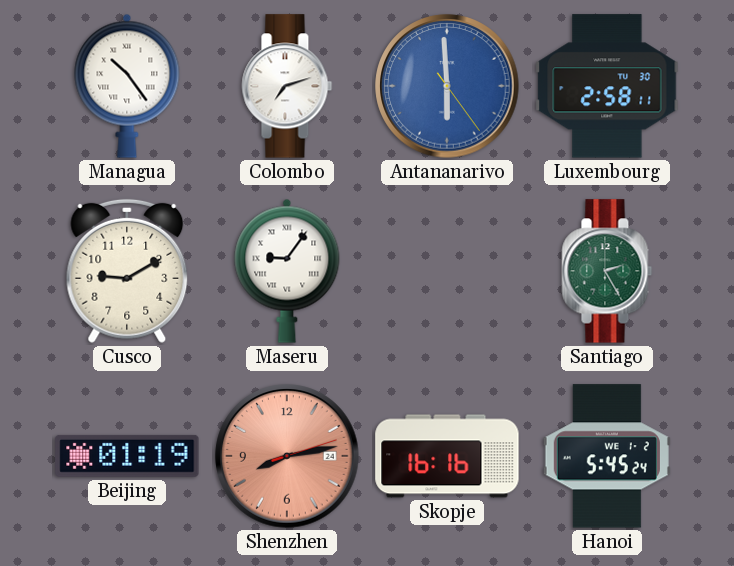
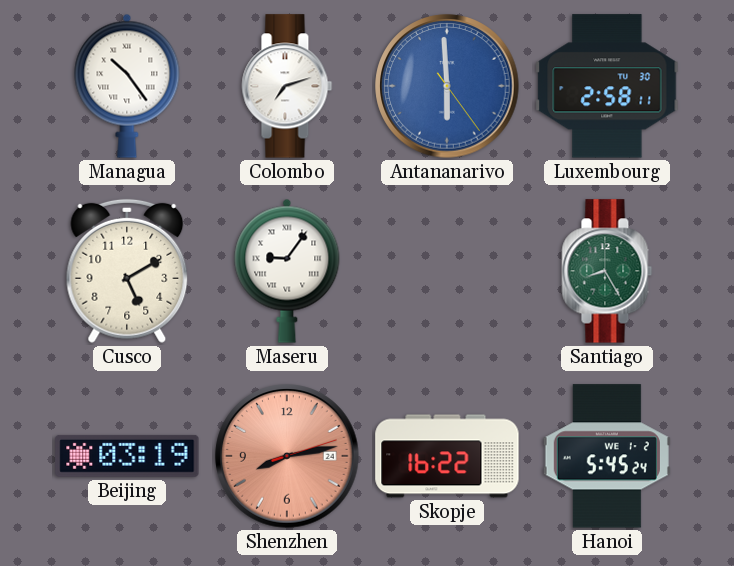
Cusco: 9:10 -> 5:10 (127, 271)
Santiago: 2:25 -> 8:25 (607, 271)
Beijing: 01:19 -> 03:19 (127, 456)
Skopje: 16:16 -> 16:22 (447, 456)
